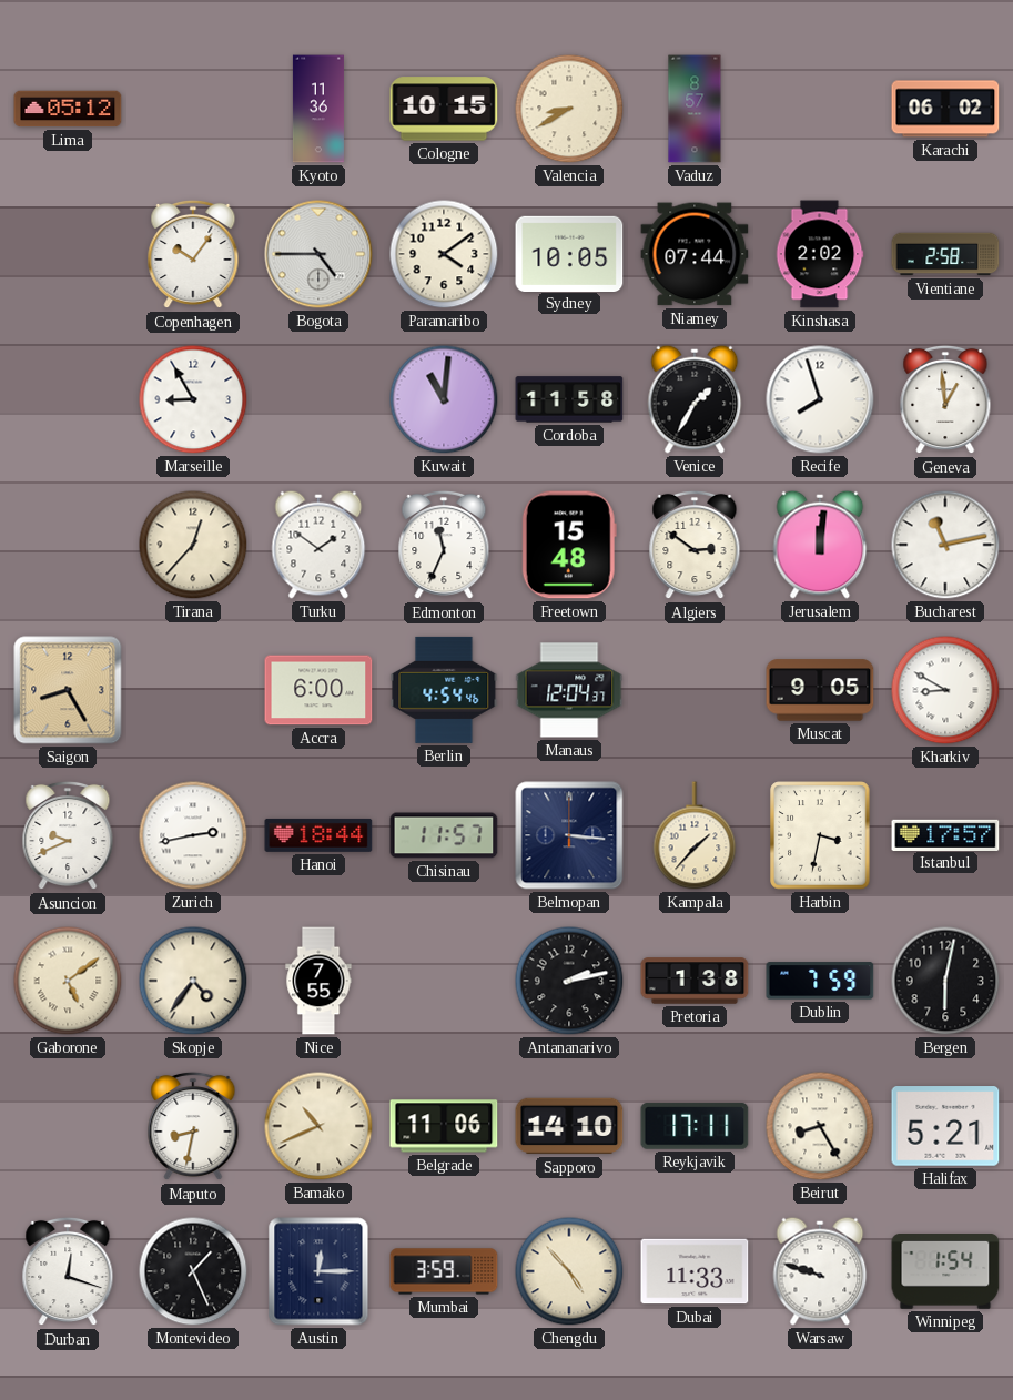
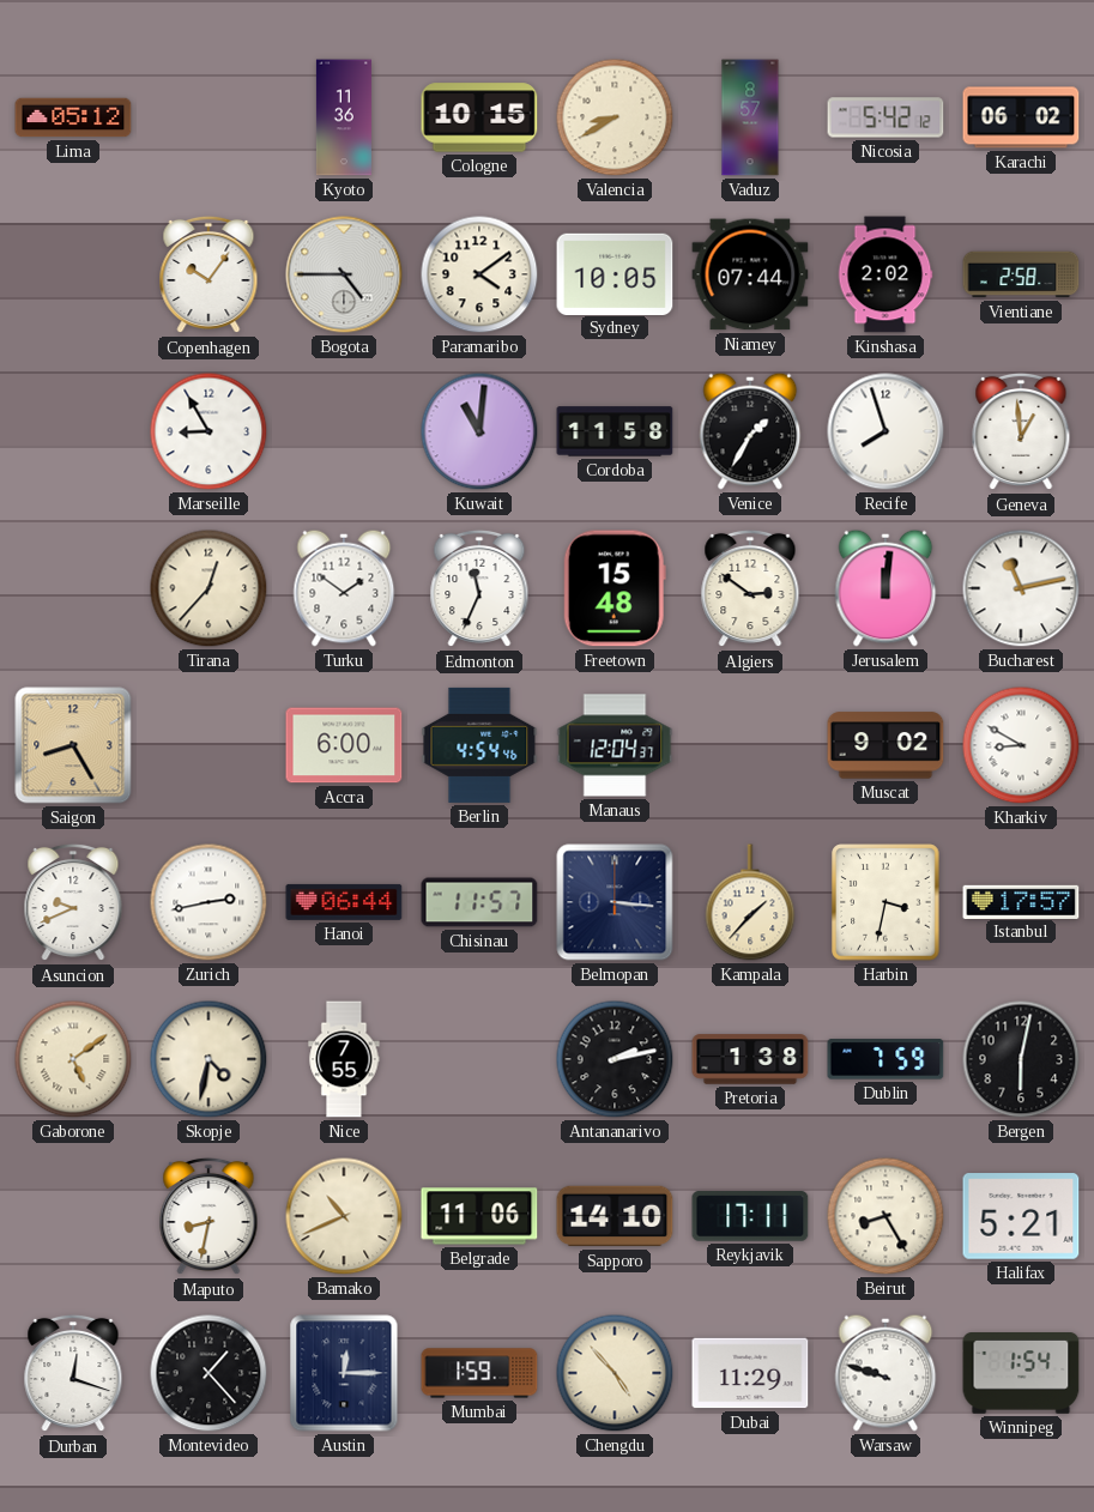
Nicosia: none -> 5:42 (886, 117)
Muscat: 9:05 -> 9:02 (886, 745)
Hanoi: 18:44 -> 06:44 (344, 902)
Skopje: 4:36 -> 4:32 (208, 1059)
Montevideo: 1:26 -> 1:23 (208, 1373)
Mumbai: 3:59 -> 1:59 (479, 1373)
Dubai: 11:33 -> 11:29 (750, 1373)
